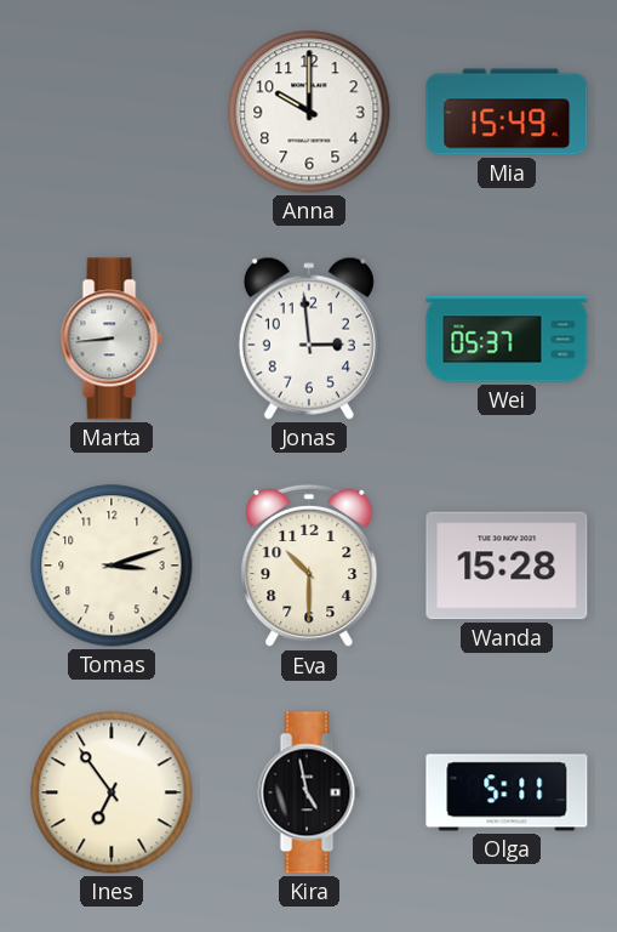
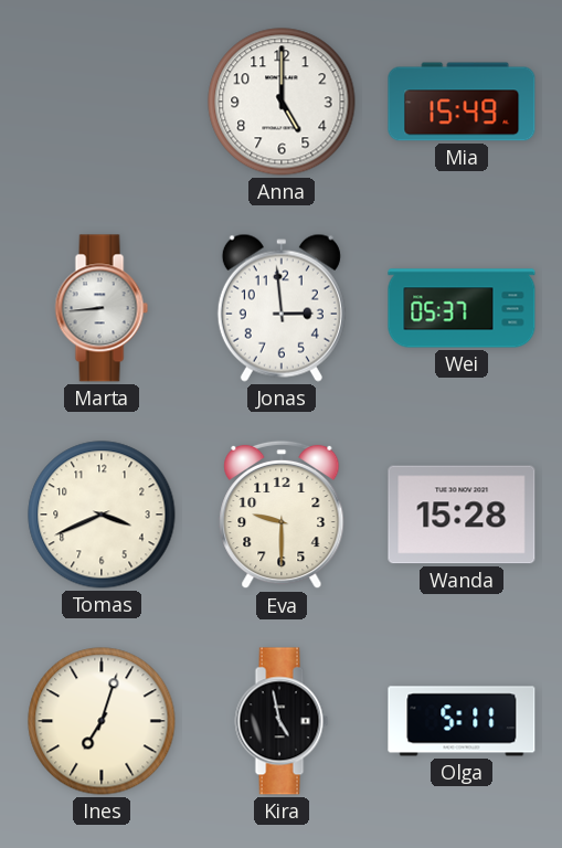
Anna: 10:00 -> 5:00 (282, 102)
Tomas: 3:12 -> 3:41 (102, 515)
Eva: 10:30 -> 9:30 (282, 515)
Ines: 6:54 -> 7:03 (102, 721)
